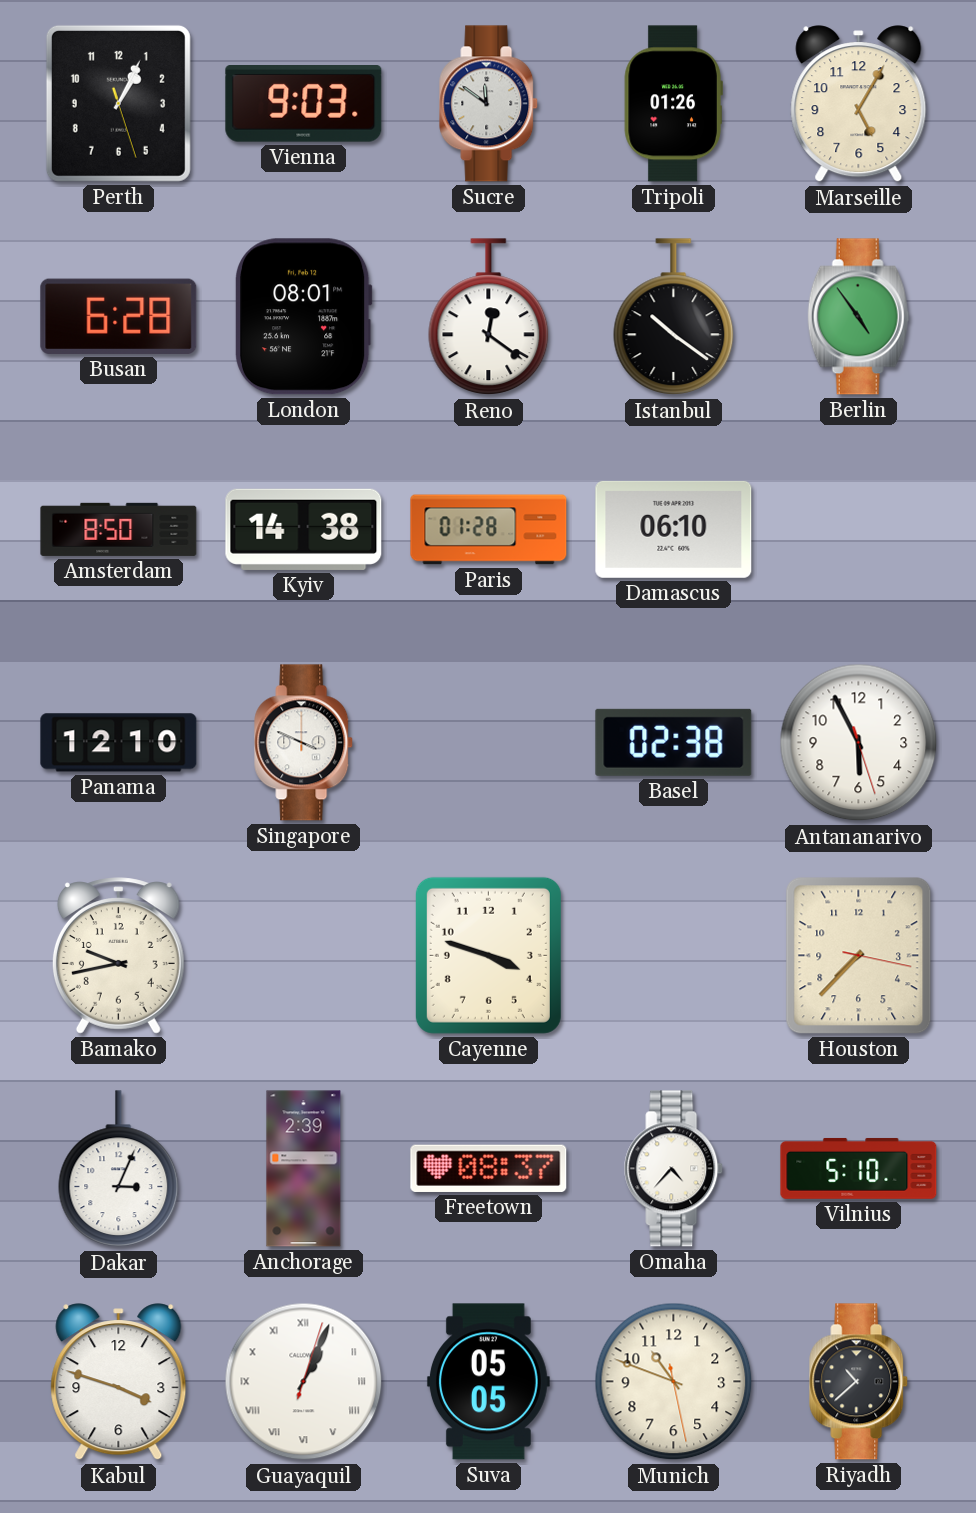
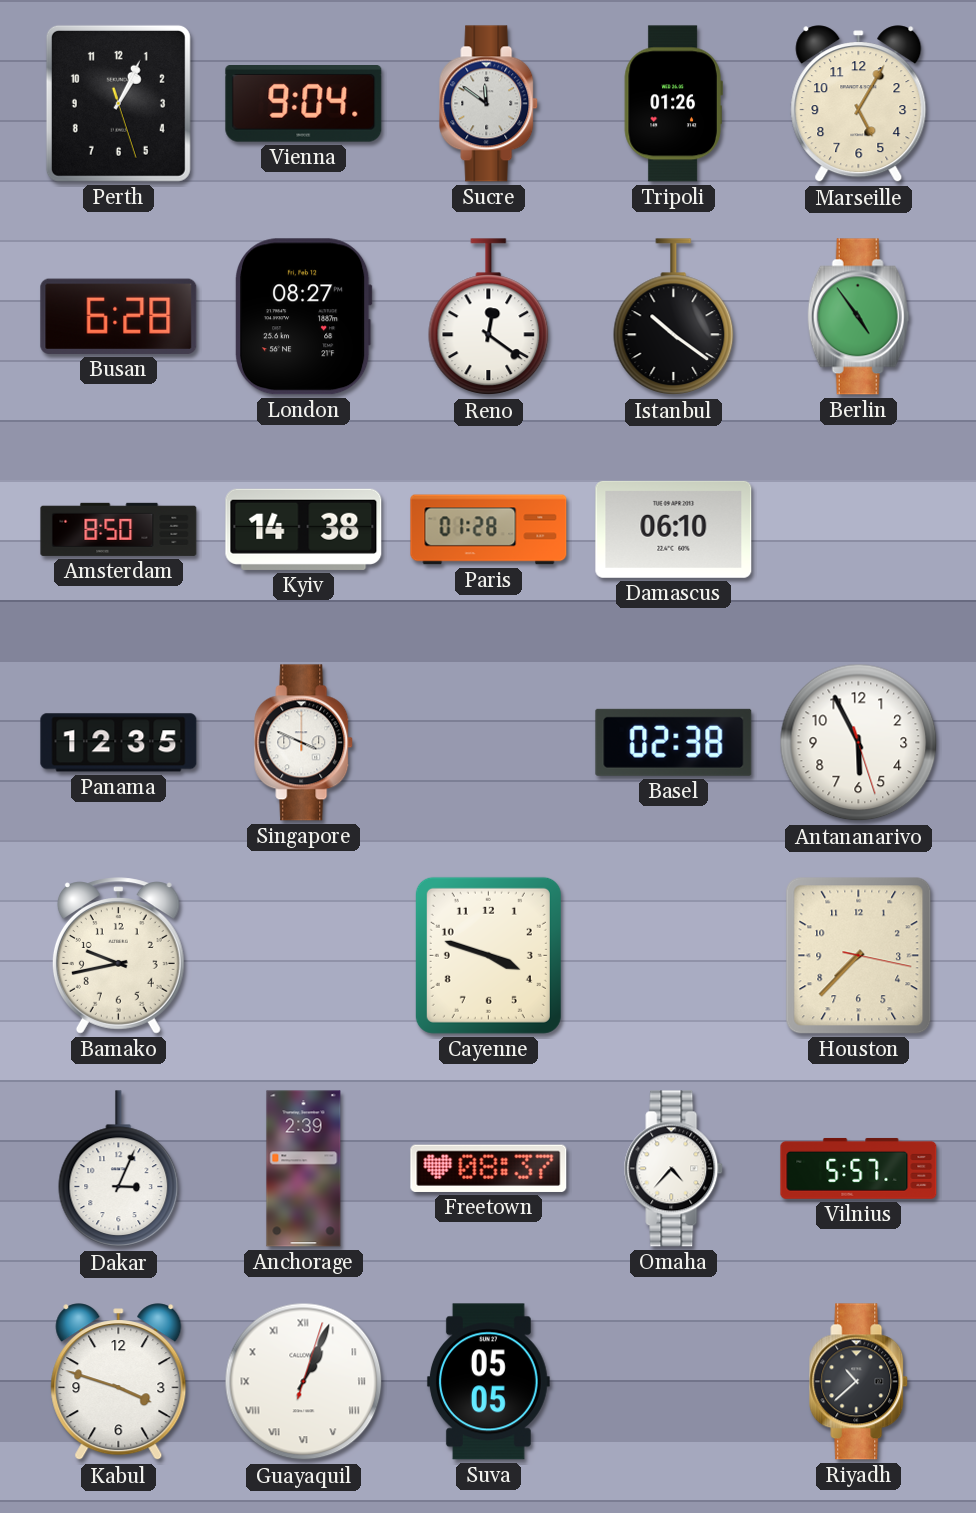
Vienna: 9:03 -> 9:04 (304, 104)
London: 08:01 -> 08:27 (303, 317)
Panama: 12:10 -> 12:35 (119, 743)
Vilnius: 5:10 -> 5:57 (859, 1168)
Munich: 10:48 -> none (674, 1382)
